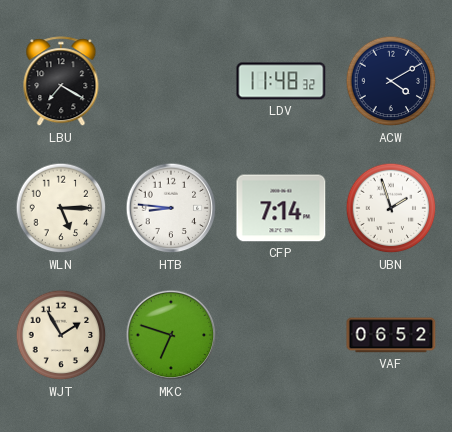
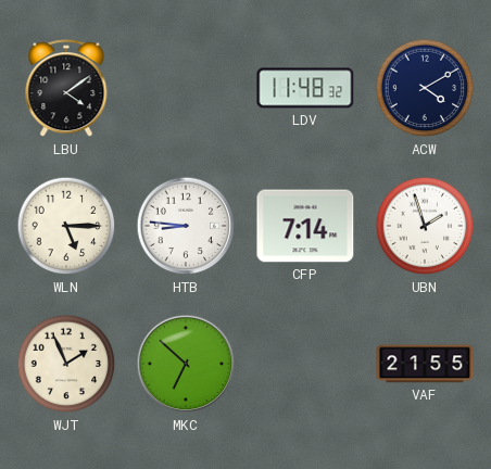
LBU: 7:20 -> 4:09 (66, 89)
WJT: 1:55 -> 1:56 (66, 364)
MKC: 6:48 -> 6:52 (186, 364)
VAF: 06:52 -> 21:55 (425, 364)
